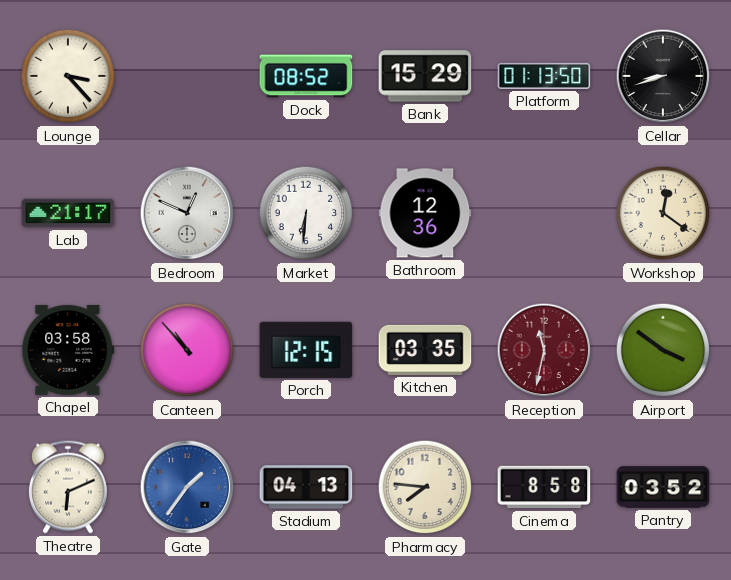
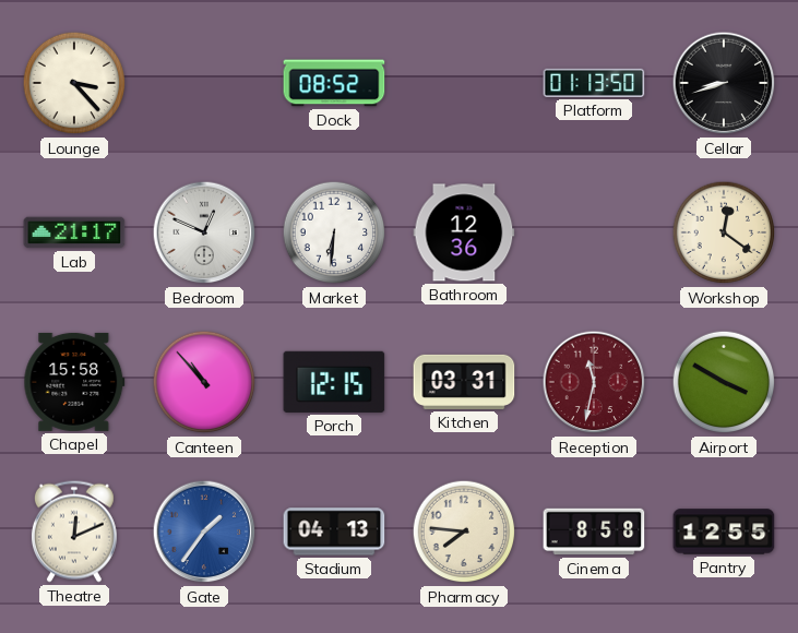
Bank: 15:29 -> none (425, 76)
Chapel: 03:58 -> 15:58 (74, 382)
Kitchen: 03:35 -> 03:31 (464, 382)
Airport: 3:51 -> 3:50 (724, 382)
Theatre: 6:11 -> 12:11 (74, 532)
Pantry: 03:52 -> 12:55 (724, 532)
